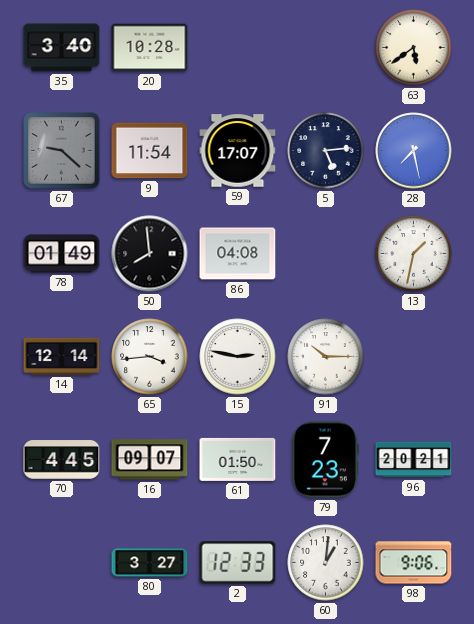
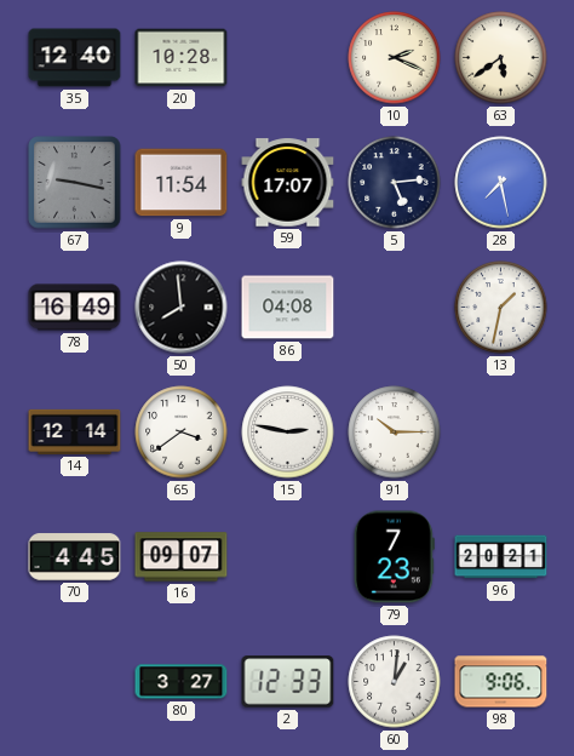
35: 3:40 -> 12:40 (75, 58)
10: none -> 2:19 (395, 58)
67: 9:22 -> 9:17 (75, 183)
78: 01:49 -> 16:49 (75, 308)
65: 3:44 -> 3:39 (182, 433)
61: 01:50 -> none (238, 459)
